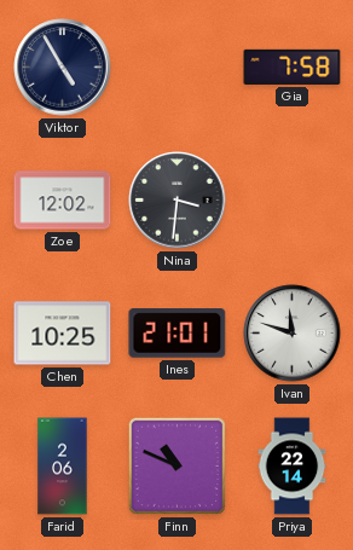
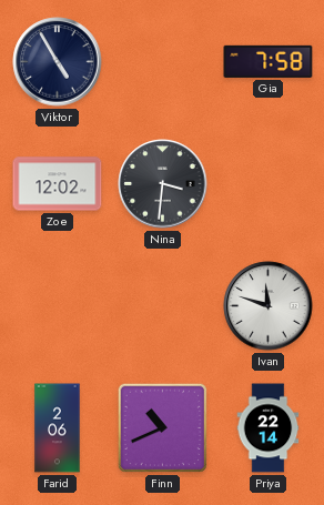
Chen: 10:25 -> none (63, 334)
Ines: 21:01 -> none (178, 334)
Finn: 10:49 -> 10:41 (162, 427)
